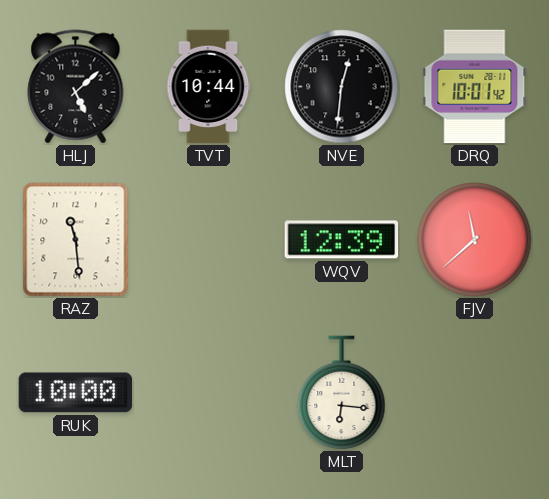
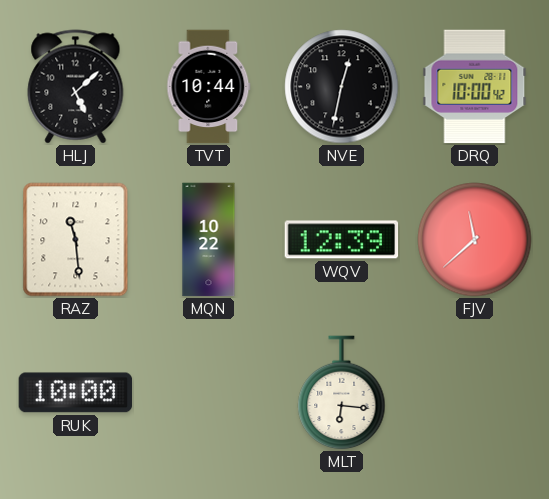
NVE: 12:31 -> 12:32 (342, 87)
DRQ: 10:01 -> 10:00 (475, 87)
MQN: none -> 10:22 (209, 240)
